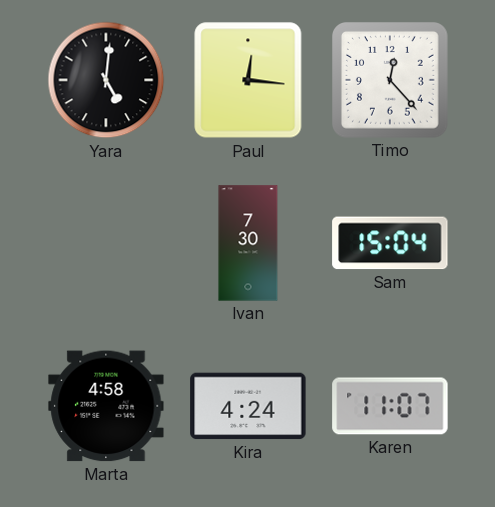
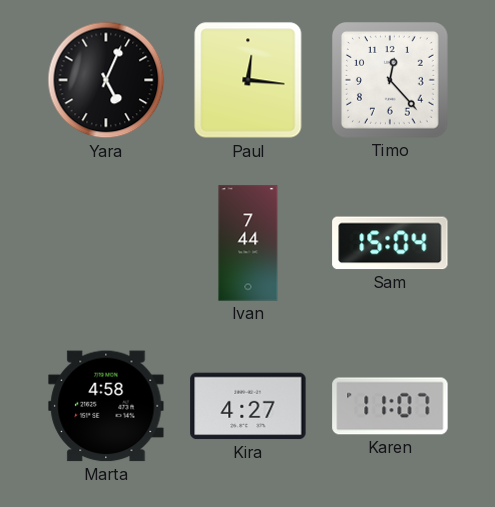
Yara: 5:01 -> 5:04 (106, 80)
Ivan: 7:30 -> 7:44 (248, 243)
Kira: 4:24 -> 4:27 (248, 406)
